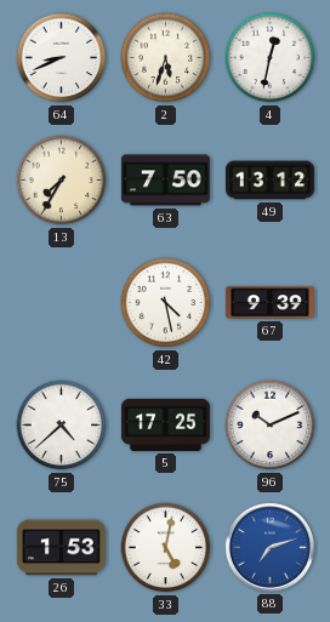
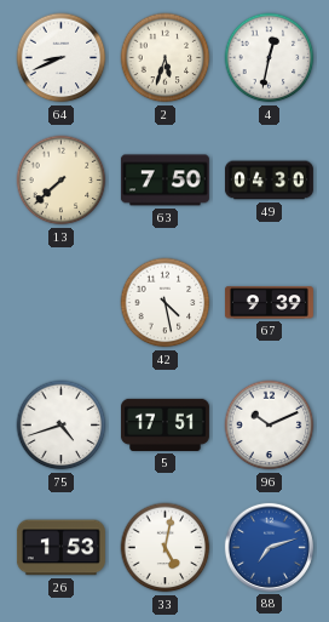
13: 7:35 -> 7:38 (62, 181)
49: 13:12 -> 04:30 (269, 181)
75: 4:38 -> 4:42 (62, 426)
5: 17:25 -> 17:51 (164, 424)
